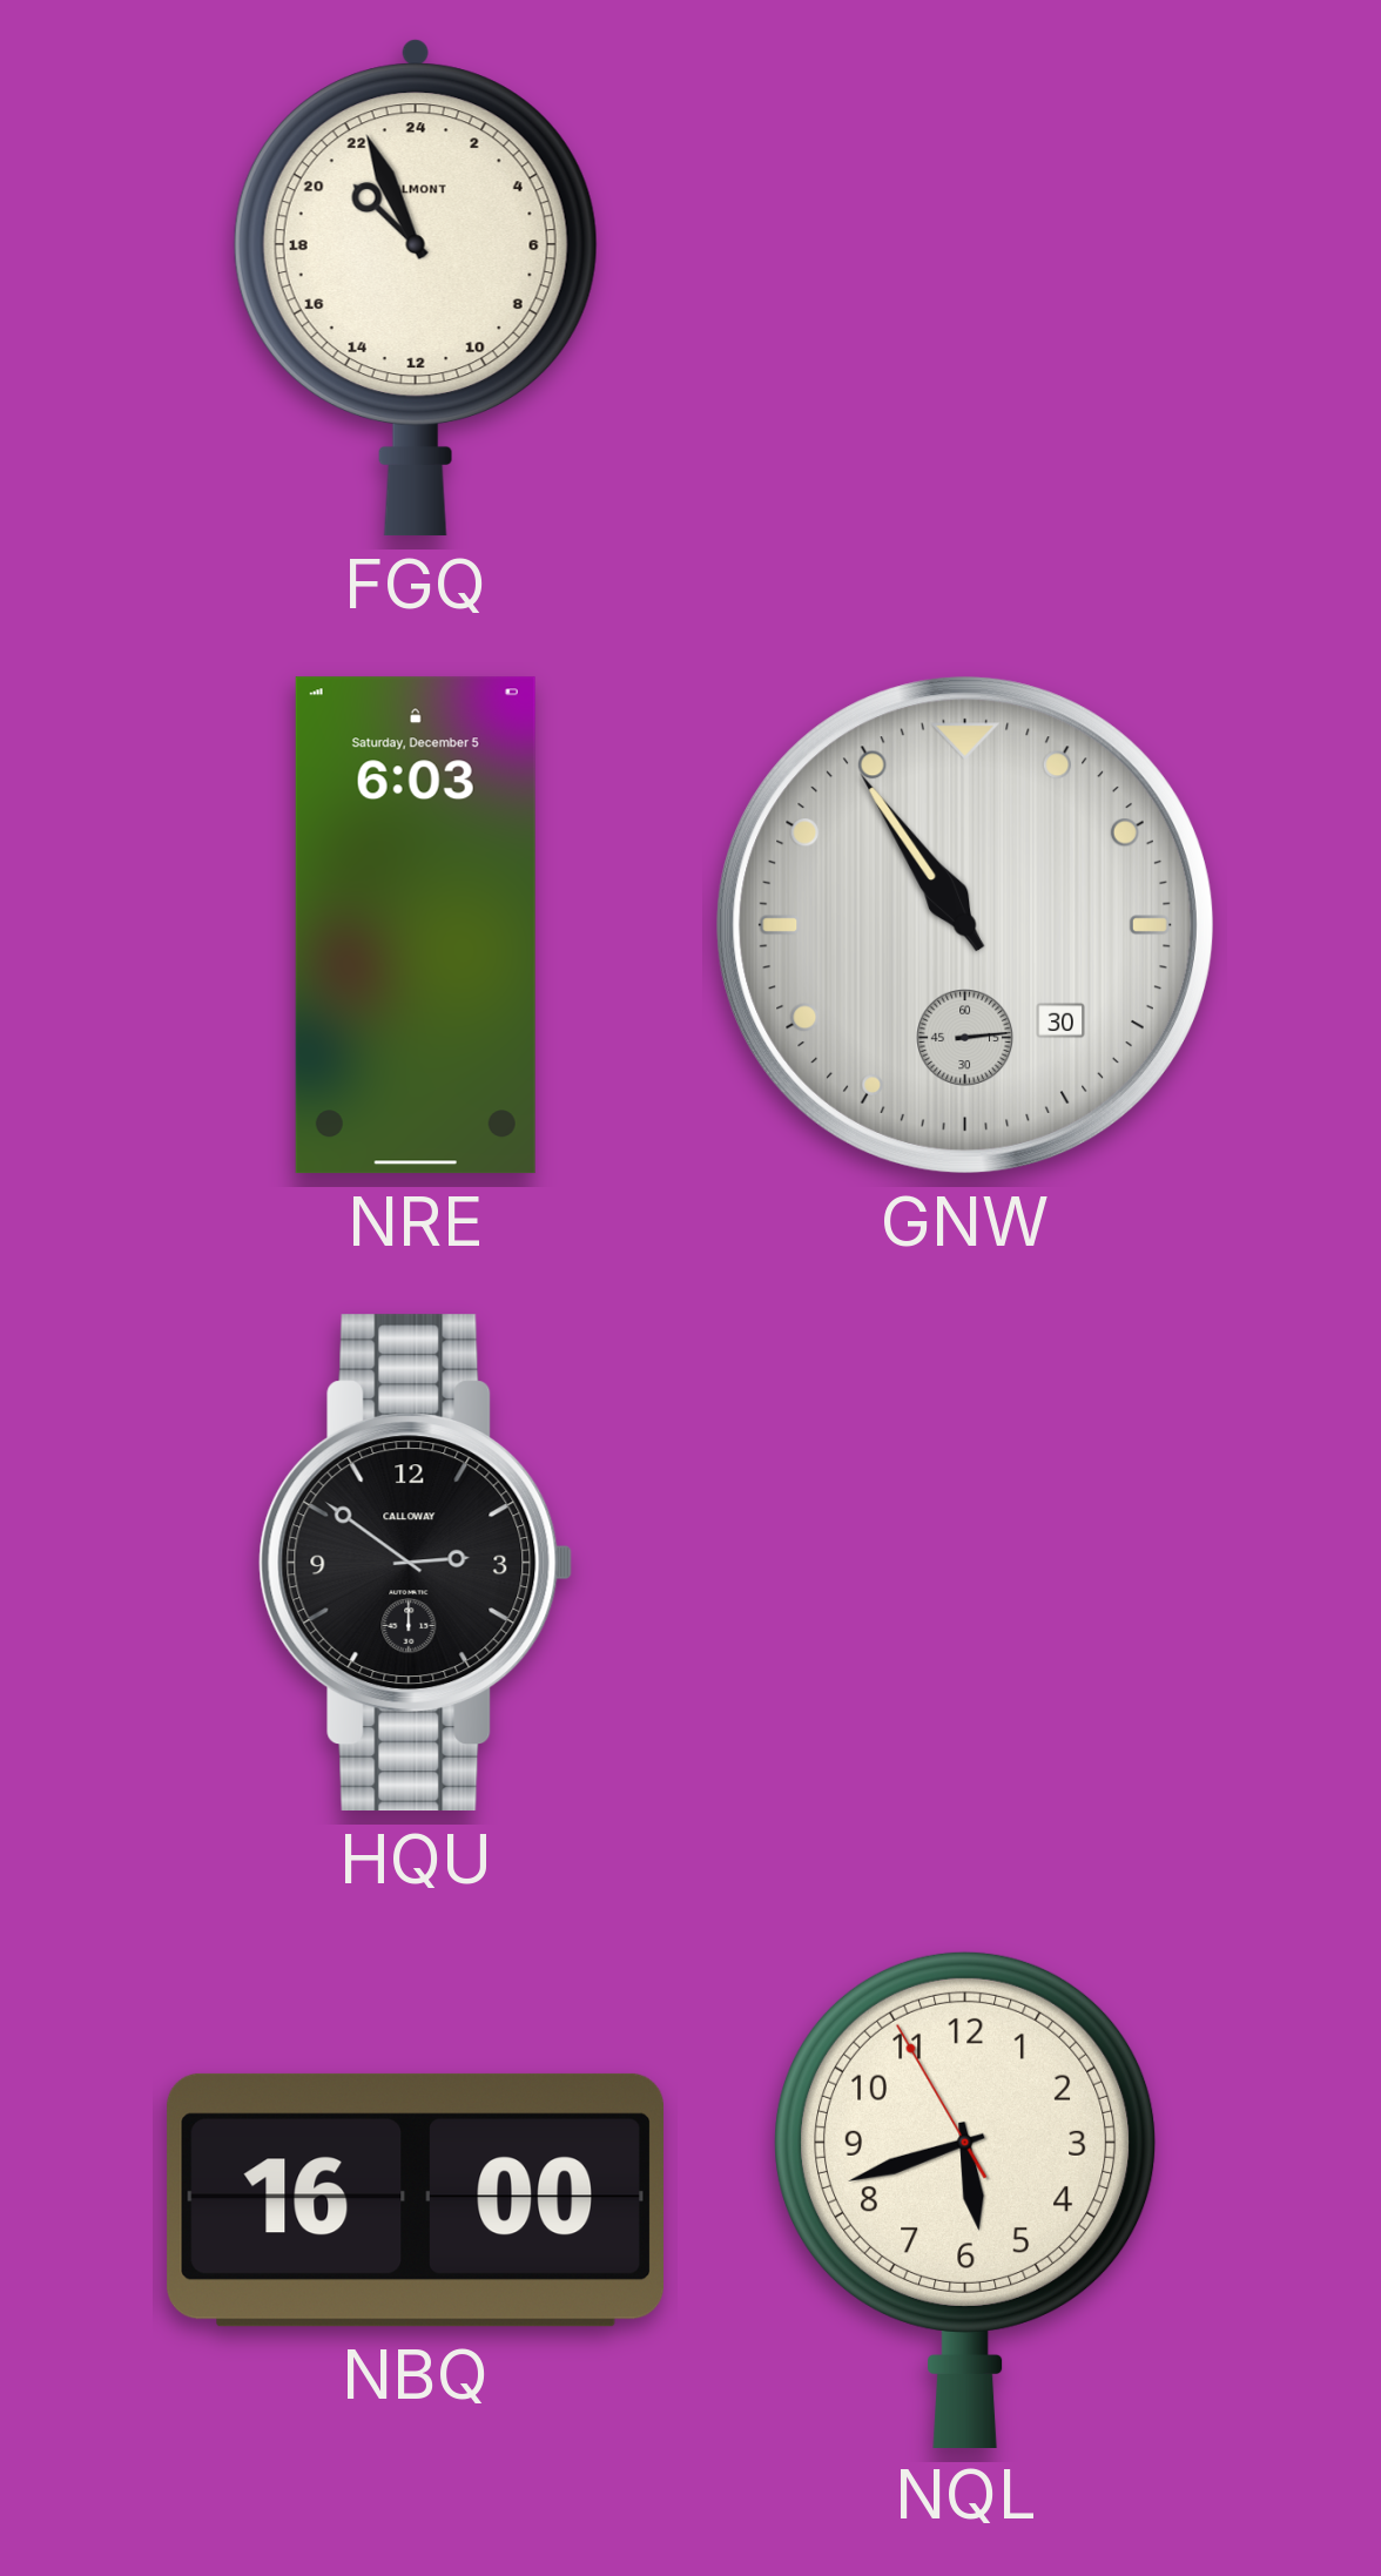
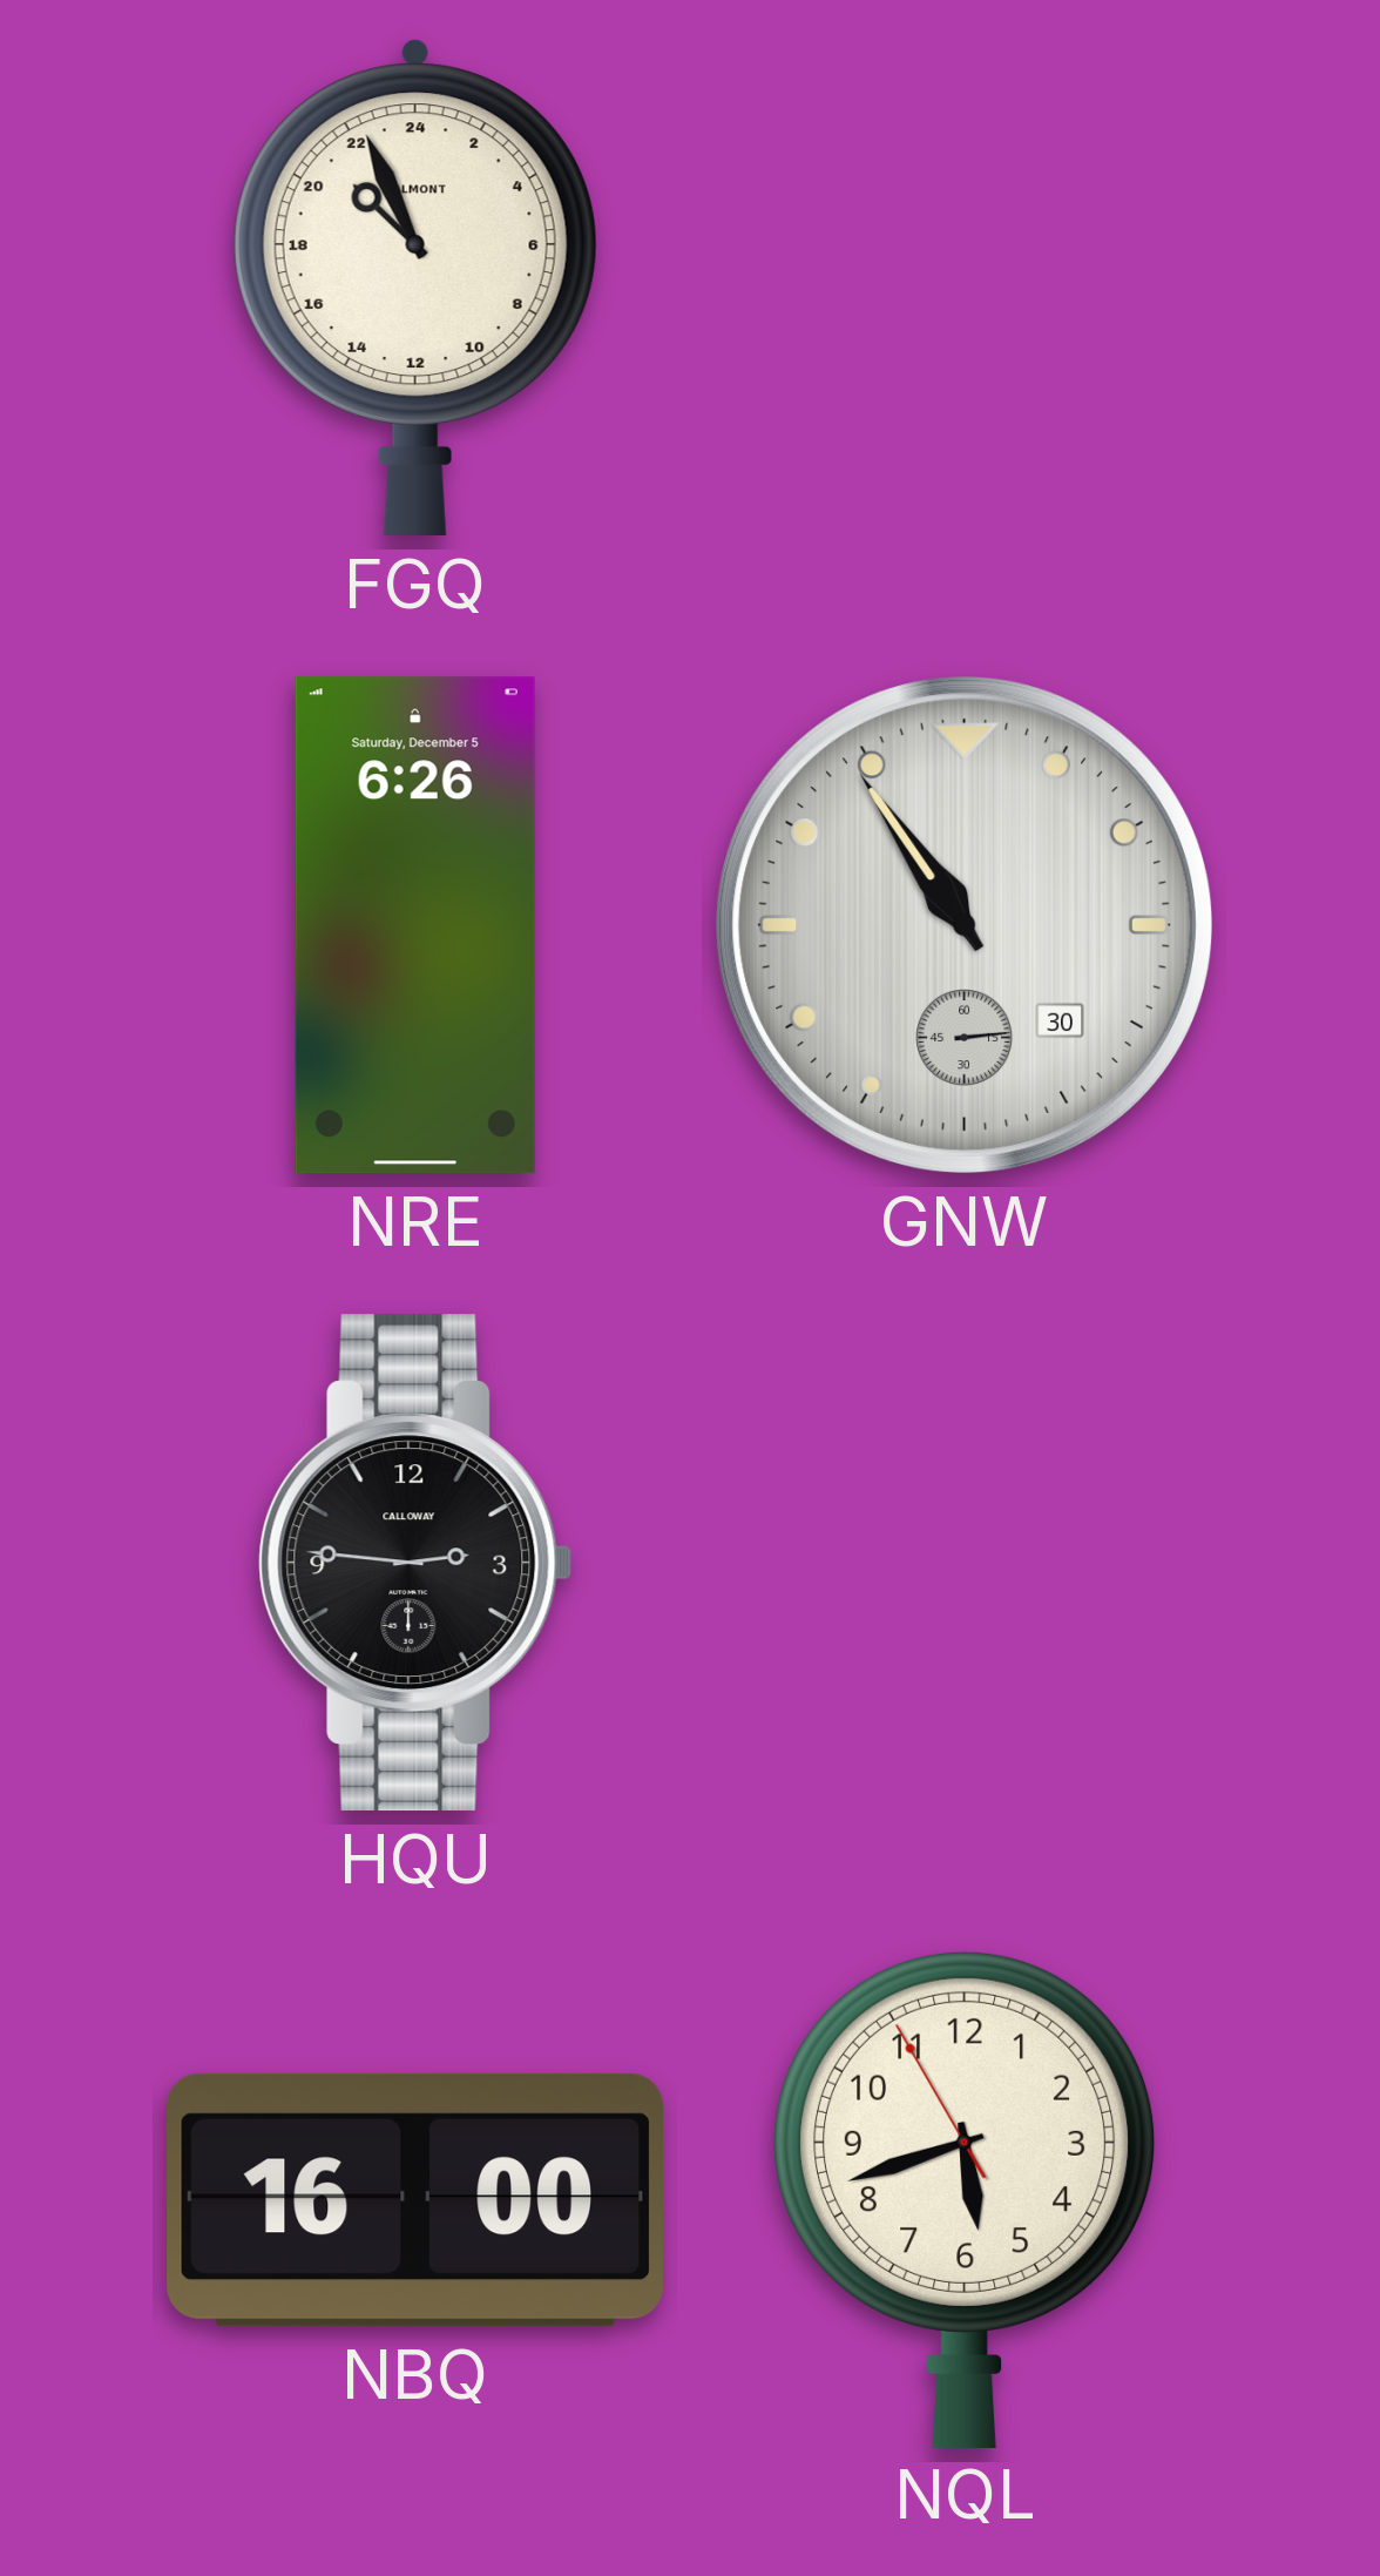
NRE: 6:03 -> 6:26 (415, 925)
HQU: 2:51 -> 2:46 (415, 1563)
